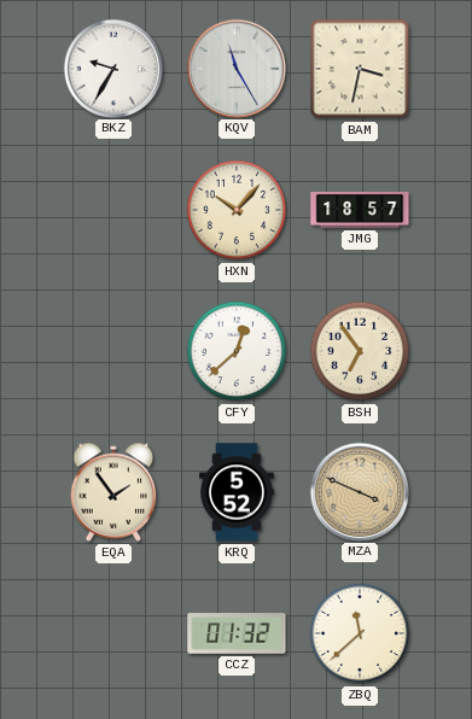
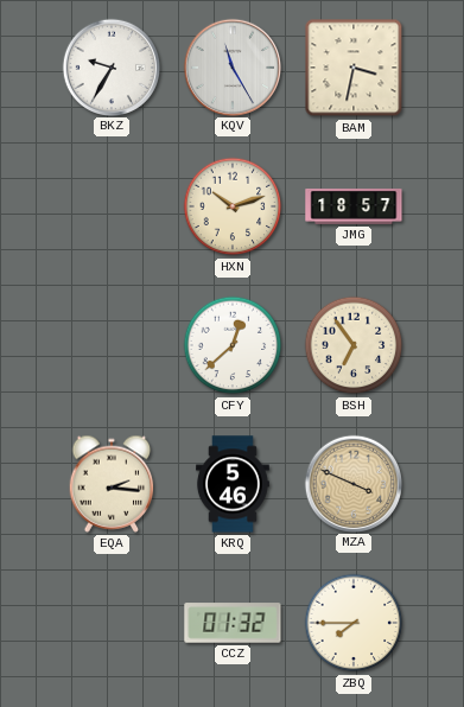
HXN: 10:07 -> 10:12 (233, 206)
EQA: 1:54 -> 2:16 (112, 484)
KRQ: 5:52 -> 5:46 (234, 484)
ZBQ: 11:38 -> 7:45 (354, 623)
